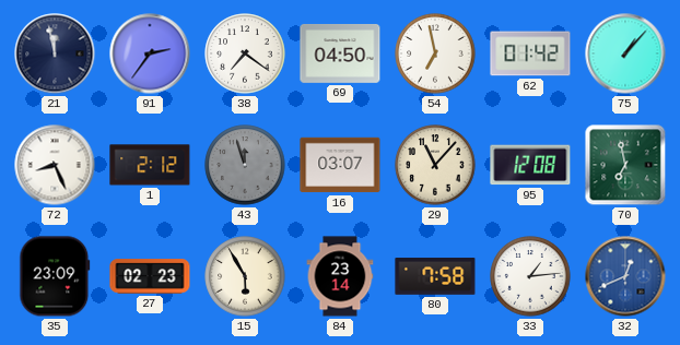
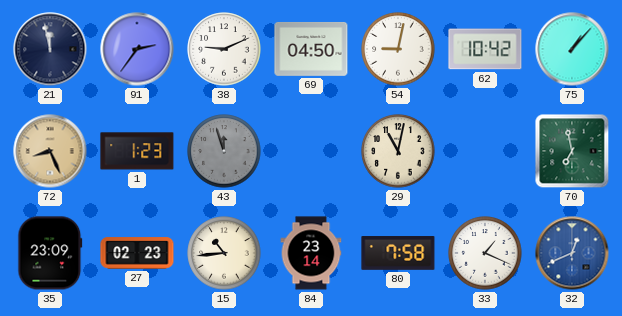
38: 7:21 -> 9:11 (224, 49)
54: 6:58 -> 9:02 (398, 49)
62: 01:42 -> 10:42 (485, 49)
72 dial: white -> champagne (50, 151)
1: 2:12 -> 1:23 (137, 151)
16: 03:07 -> none (340, 165)
29: 11:07 -> 11:02 (398, 151)
95: 12:08 -> none (530, 165)
15: 5:55 -> 10:44 (224, 253)
33: 1:14 -> 1:19 (485, 253)
